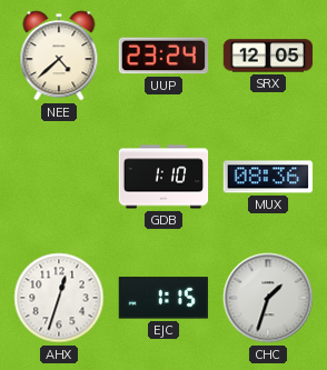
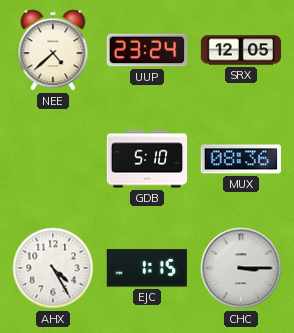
GDB: 1:10 -> 5:10 (147, 159)
AHX: 12:33 -> 4:25 (53, 268)
CHC: 1:33 -> 3:15 (241, 268)
